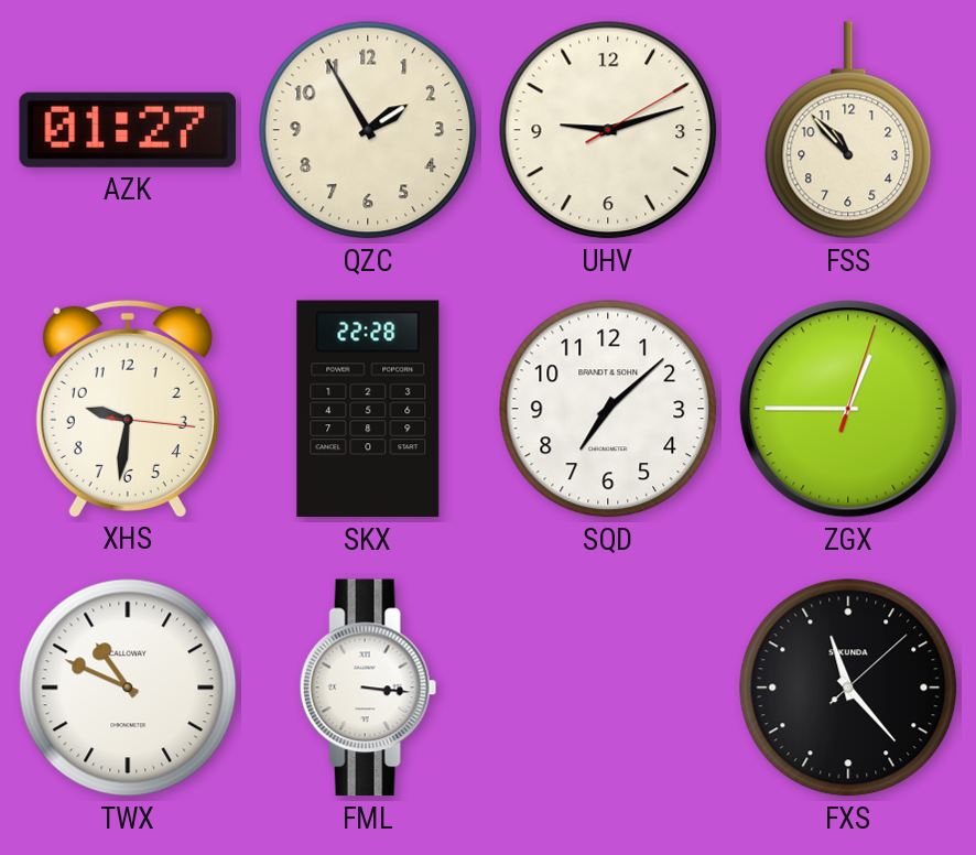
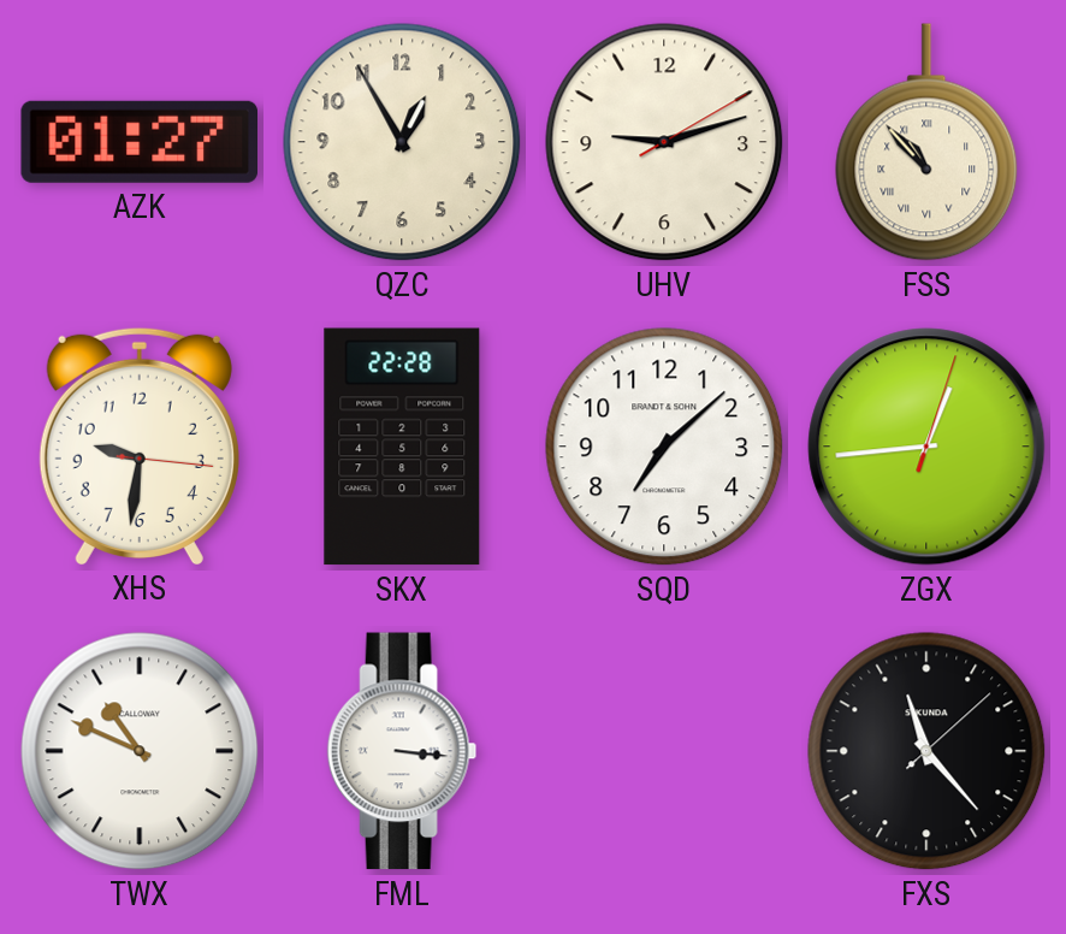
QZC: 1:55 -> 12:55 (402, 142)
FSS numerals: Arabic -> Roman (926, 142)
ZGX: 12:45 -> 12:44 (926, 447)
